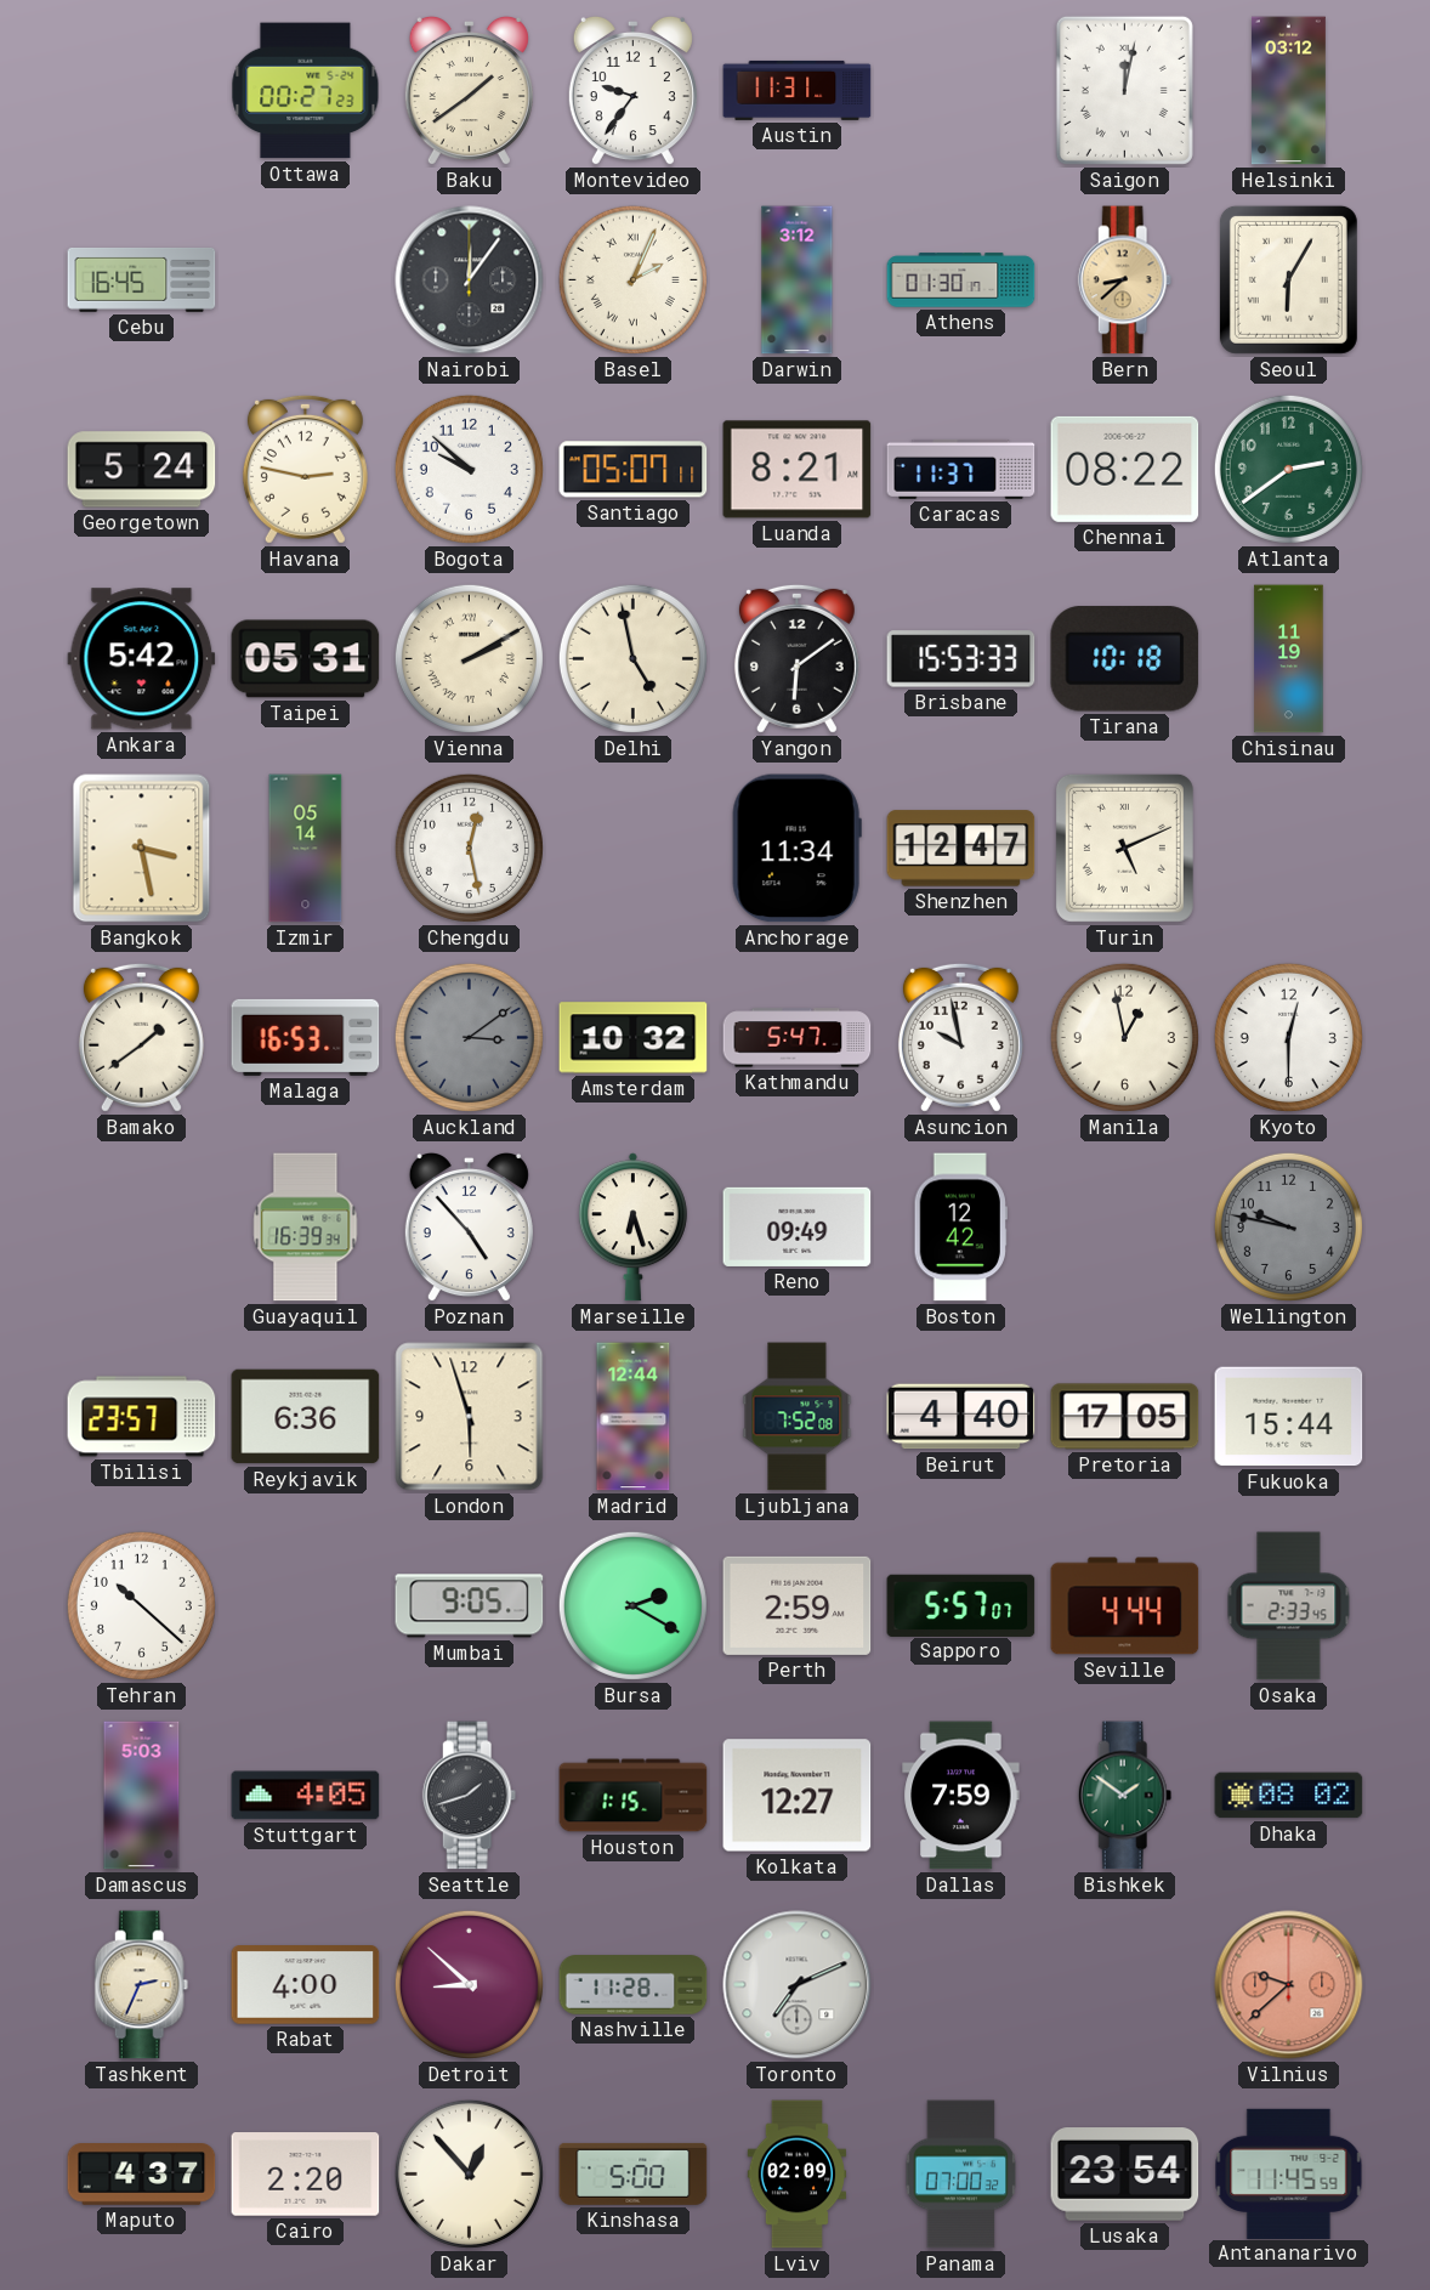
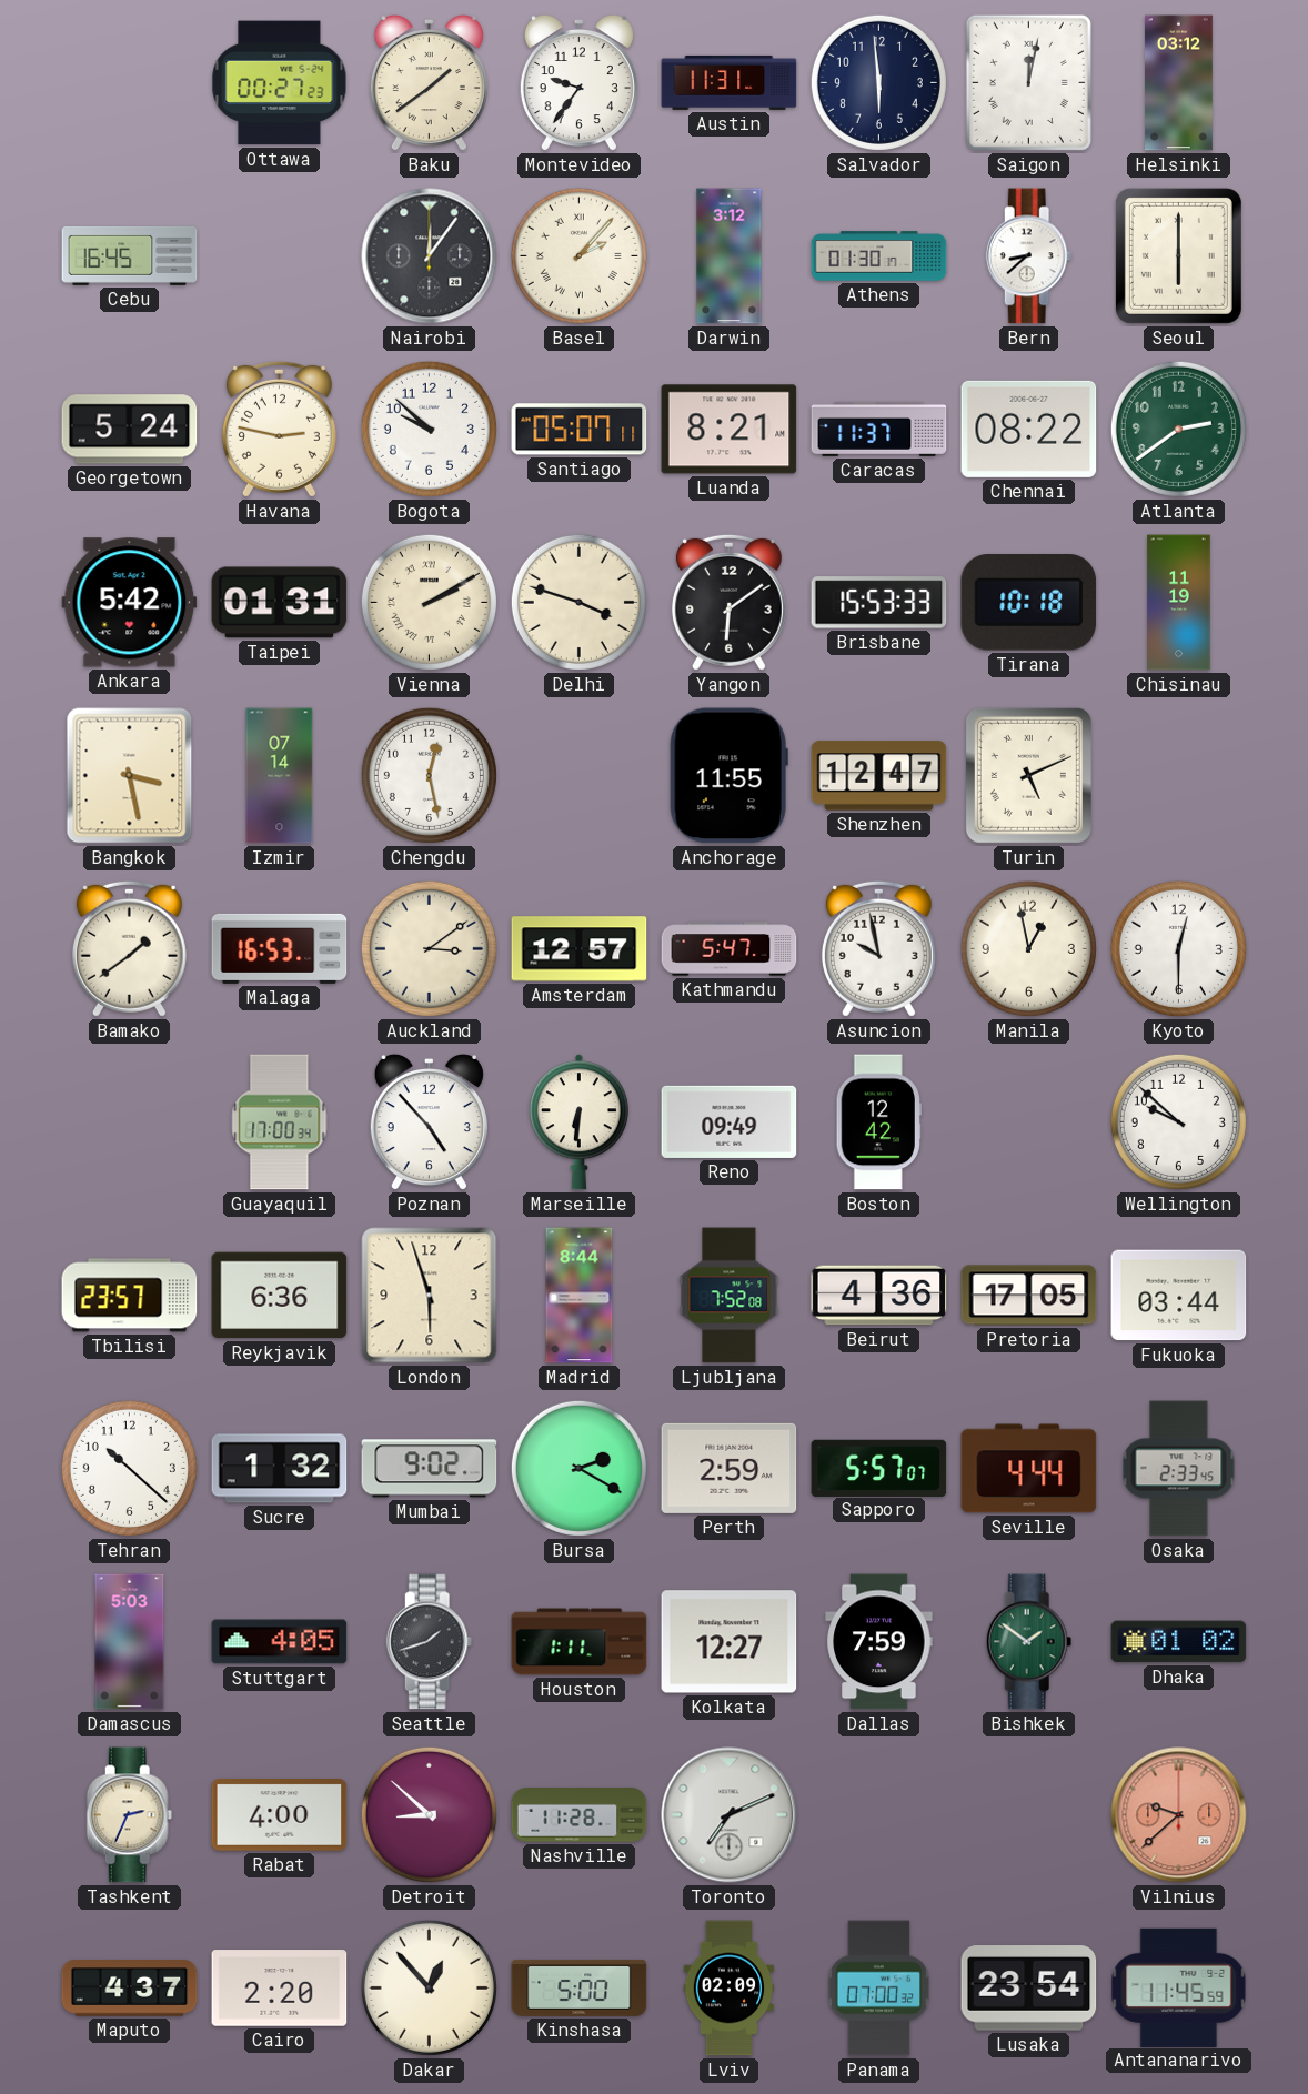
Salvador: none -> 5:59 (878, 82)
Basel: 2:04 -> 2:07 (578, 255)
Bern dial: champagne -> white (1029, 256)
Seoul: 6:05 -> 6:00 (1178, 255)
Taipei: 05:31 -> 01:31 (280, 603)
Delhi: 4:58 -> 3:48 (578, 602)
Izmir: 05:14 -> 07:14 (280, 776)
Anchorage: 11:34 -> 11:55 (728, 776)
Auckland dial: grey -> cream (429, 948)
Amsterdam: 10:32 -> 12:57 (580, 949)
Guayaquil: 16:39 -> 17:00 (280, 1122)
Marseille: 6:27 -> 6:31 (578, 1122)
Wellington: 9:47 -> 9:52 (1178, 1121)
Wellington dial: grey -> white (1178, 1121)
Madrid: 12:44 -> 8:44 (580, 1296)
Beirut: 4:40 -> 4:36 (879, 1296)
Fukuoka: 15:44 -> 03:44 (1179, 1296)
Sucre: none -> 1:32 (280, 1469)
Mumbai: 9:05 -> 9:02 (430, 1469)
Houston: 1:15 -> 1:11 (580, 1642)
Dhaka: 08:02 -> 01:02 (1179, 1642)
